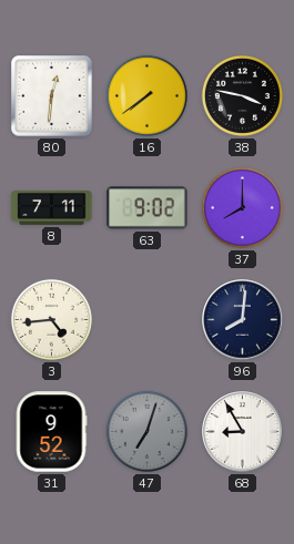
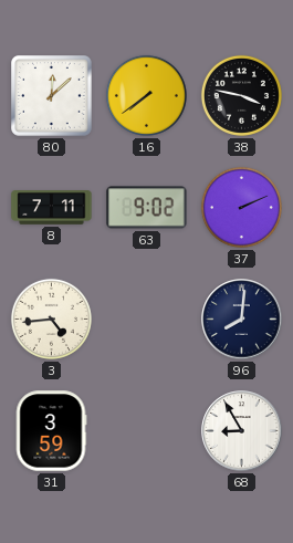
80: 12:31 -> 12:08 (52, 96)
37: 8:00 -> 2:11 (241, 207)
31: 9:52 -> 3:59 (51, 431)
47: 7:03 -> none (146, 431)
